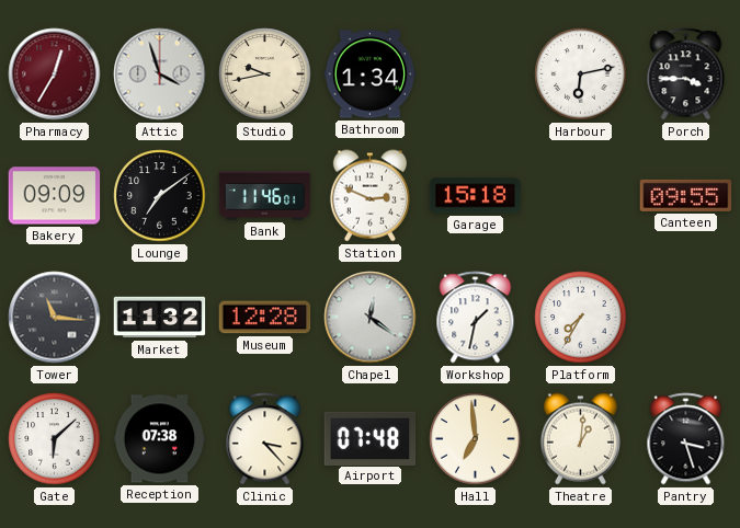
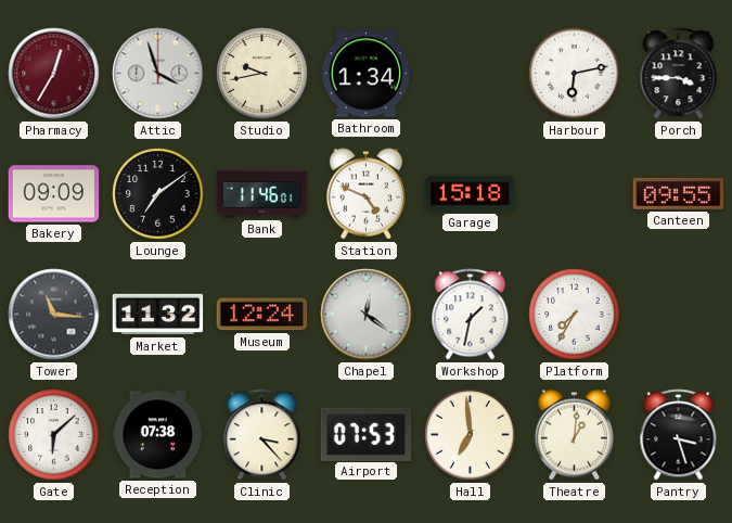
Station: 2:49 -> 4:49 (365, 194)
Museum: 12:28 -> 12:24 (262, 315)
Airport: 07:48 -> 07:53 (367, 434)
